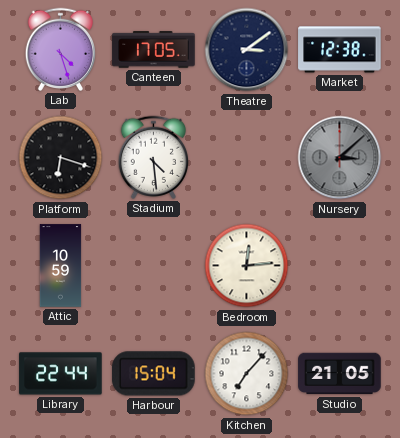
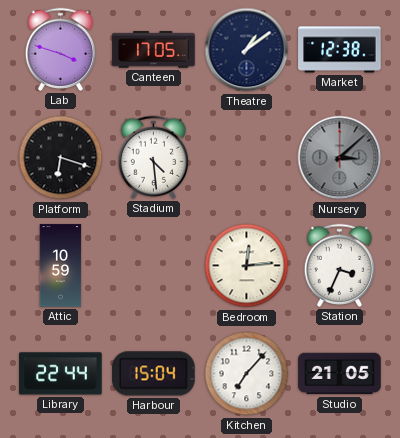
Lab: 4:27 -> 3:48 (60, 49)
Theatre: 3:09 -> 1:09 (247, 50)
Station: none -> 3:34 (339, 265)
